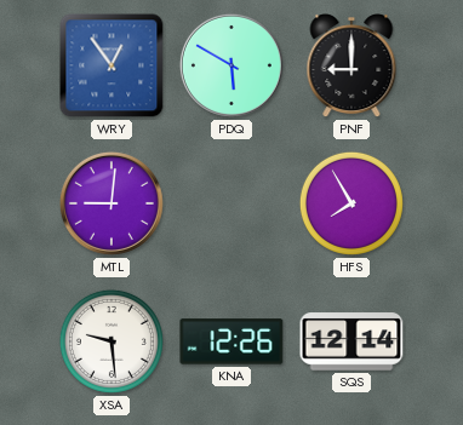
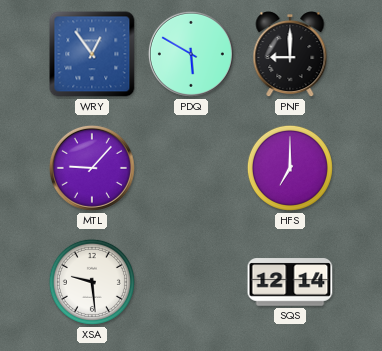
MTL: 9:01 -> 9:07 (92, 168)
HFS: 7:55 -> 7:00 (290, 168)
KNA: 12:26 -> none (232, 341)
